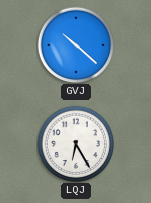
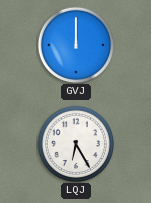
GVJ: 10:22 -> 12:00 (76, 45)
